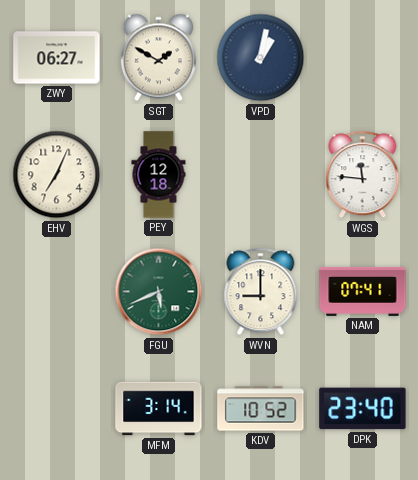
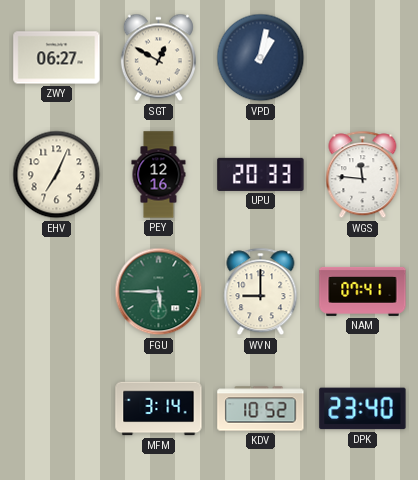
SGT: 1:50 -> 12:50 (158, 58)
PEY: 12:18 -> 12:16 (159, 175)
UPU: none -> 20:33 (261, 174)
FGU: 5:41 -> 5:45 (159, 292)
